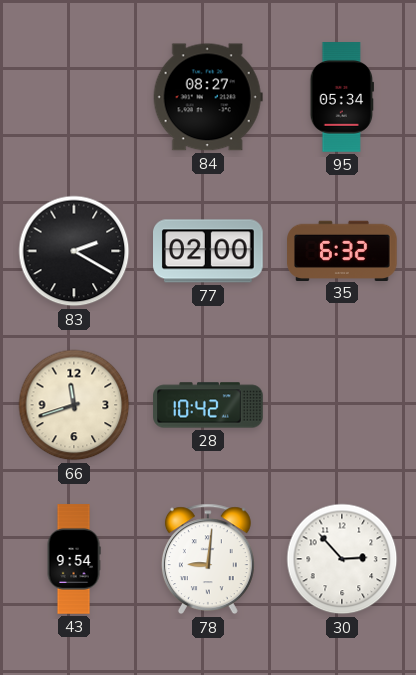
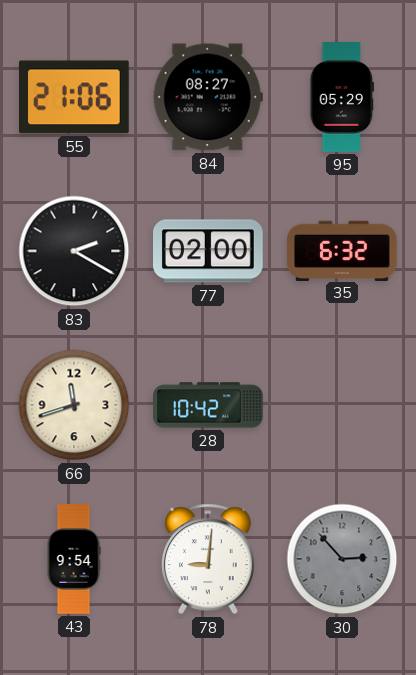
55: none -> 21:06 (75, 97)
95: 05:34 -> 05:29 (341, 97)
30 dial: white -> grey (342, 559)
